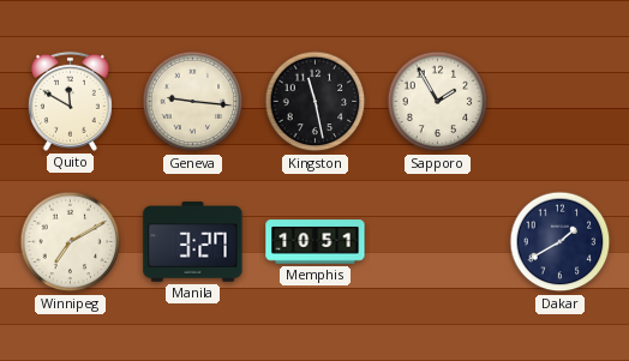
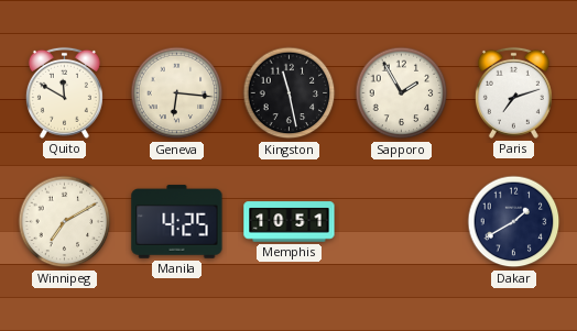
Geneva: 9:16 -> 6:16 (177, 93)
Paris: none -> 7:12 (513, 92)
Manila: 3:27 -> 4:25 (177, 222)
